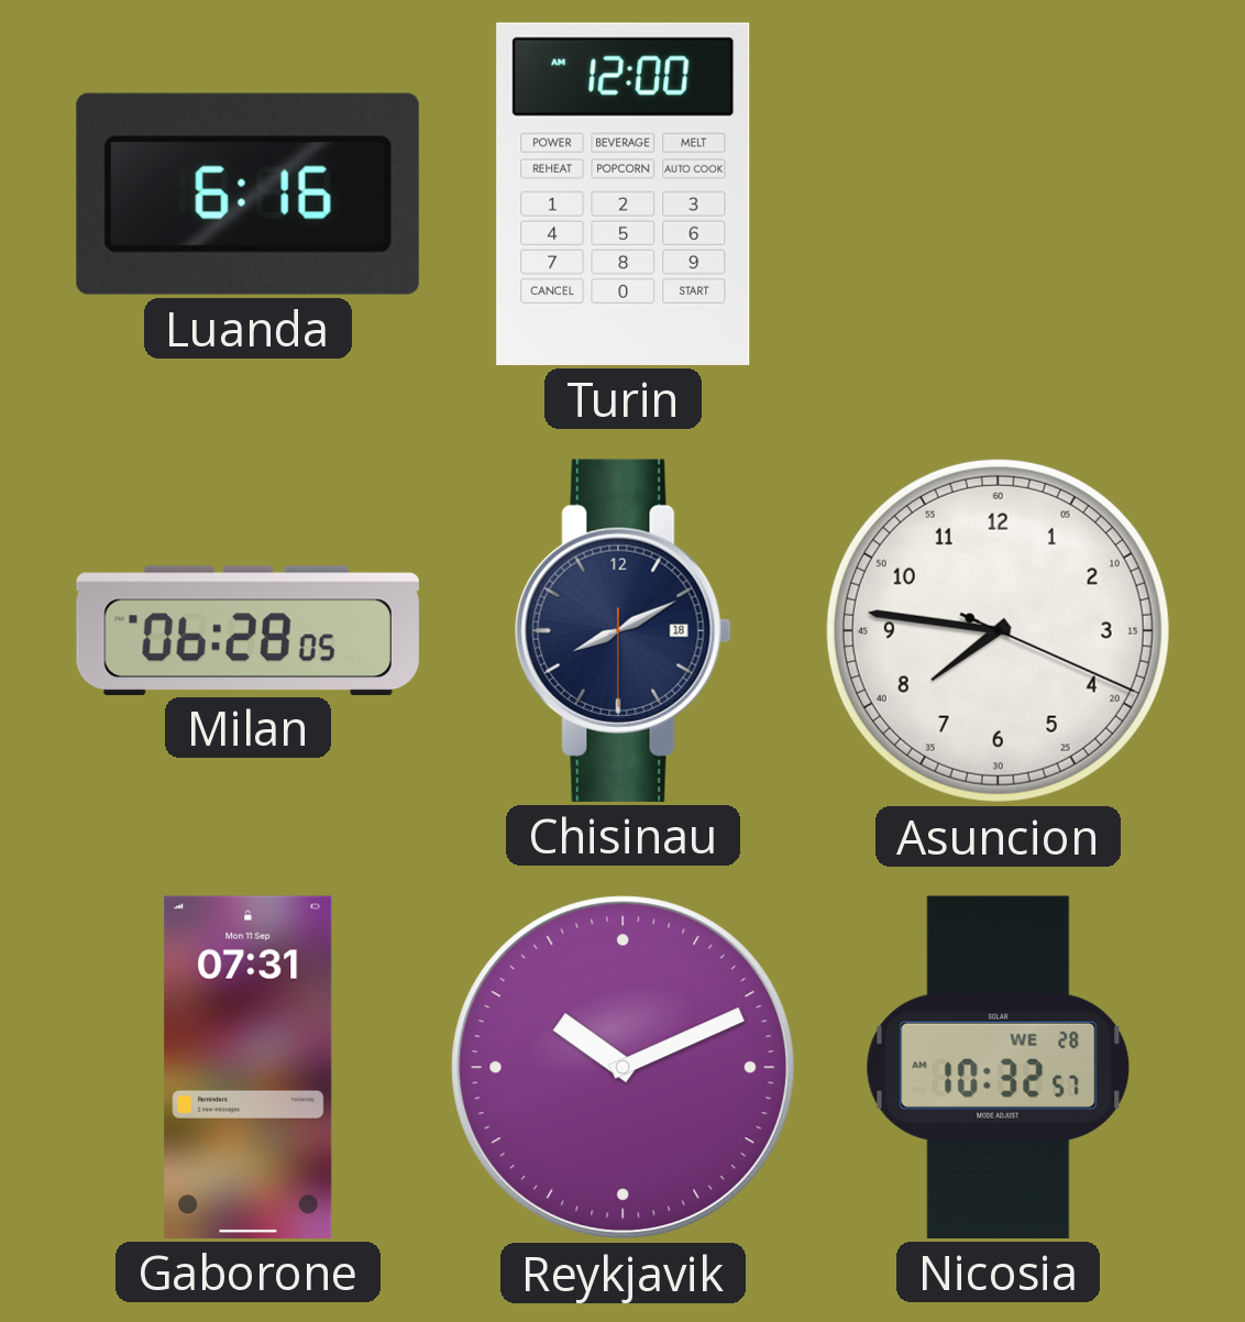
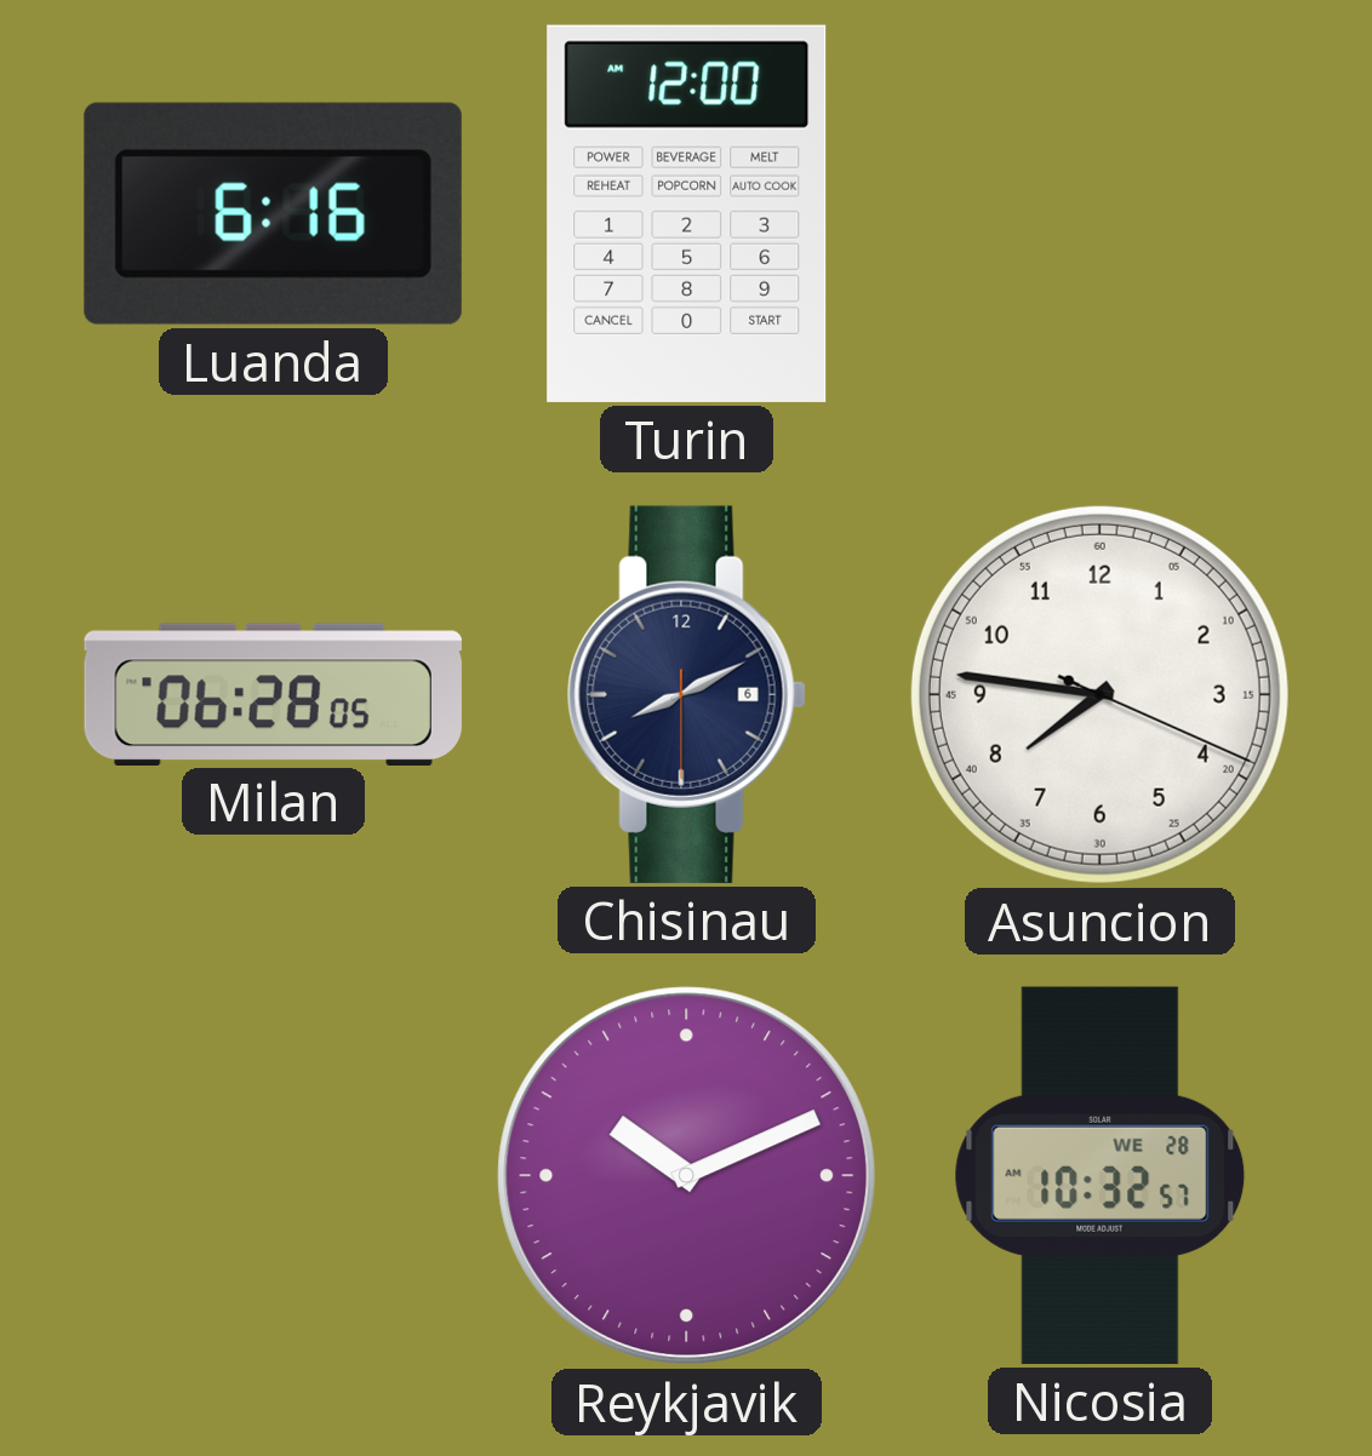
Chisinau date: 18 -> 6 (686, 694)
Gaborone: 07:31 -> none (249, 1067)
